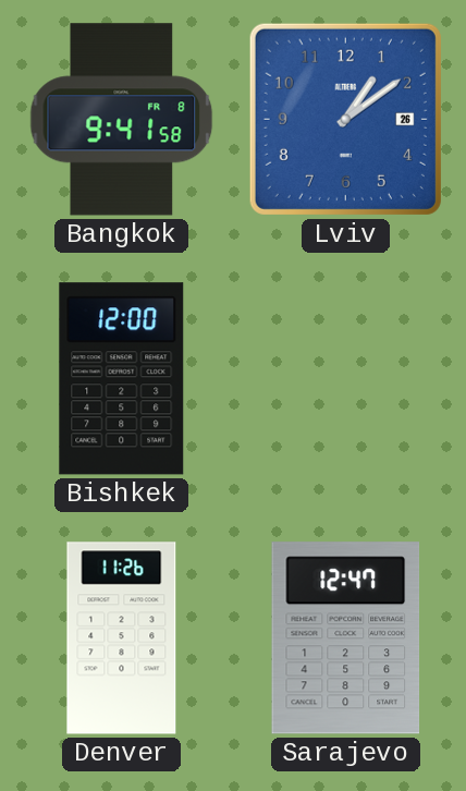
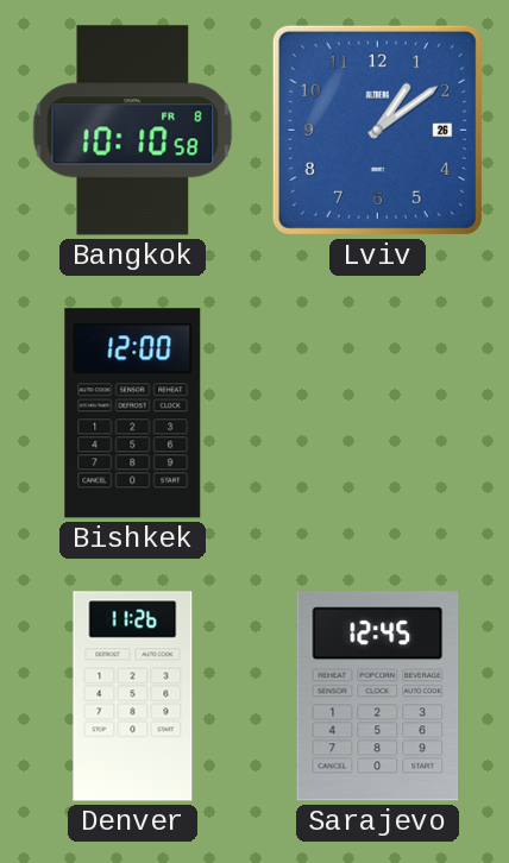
Bangkok: 9:41 -> 10:10 (133, 131)
Sarajevo: 12:47 -> 12:45 (378, 697)
